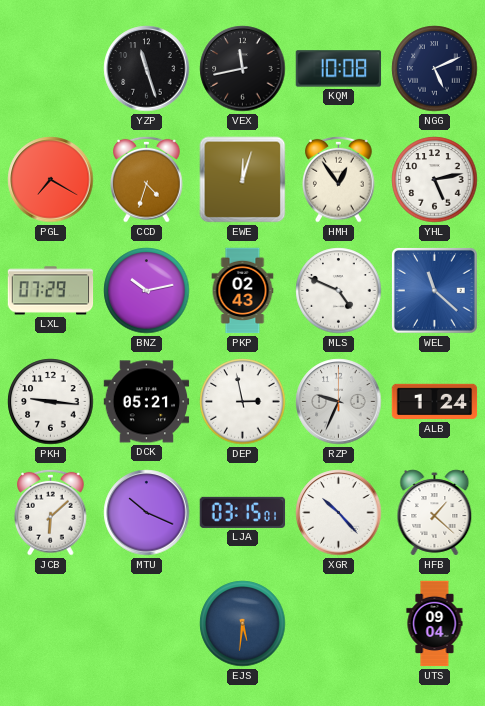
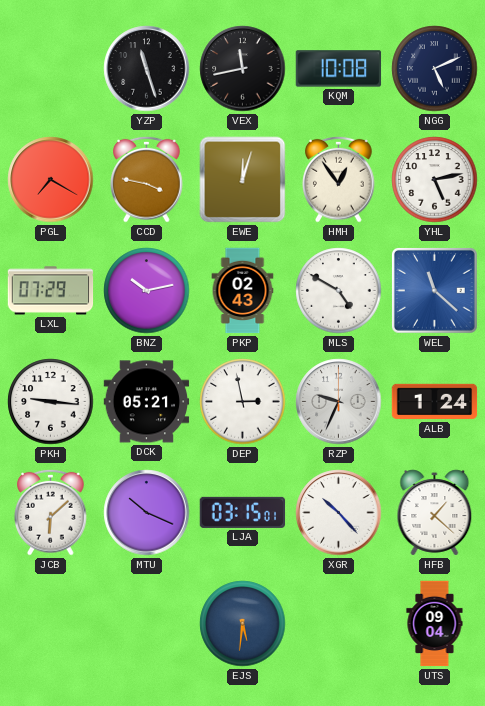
CCD: 4:33 -> 3:47 (147, 179)
MLS: 4:49 -> 4:50 (339, 291)
